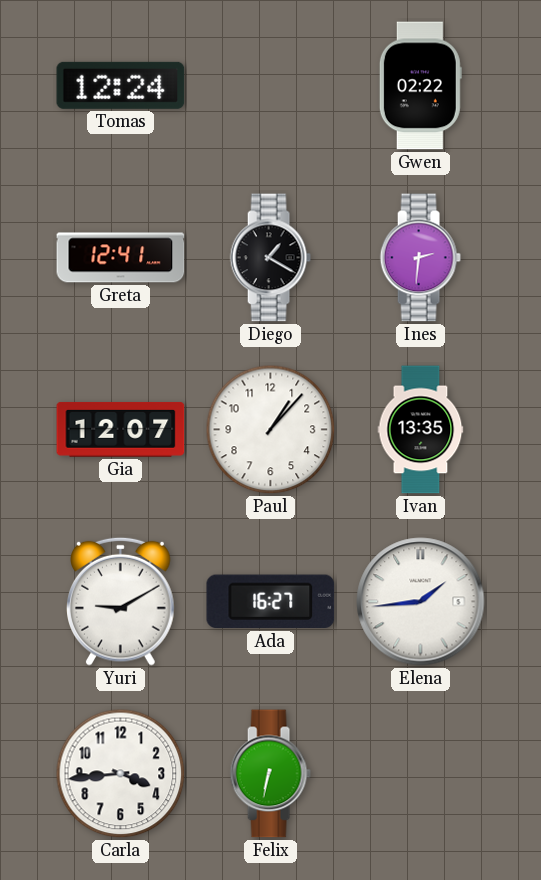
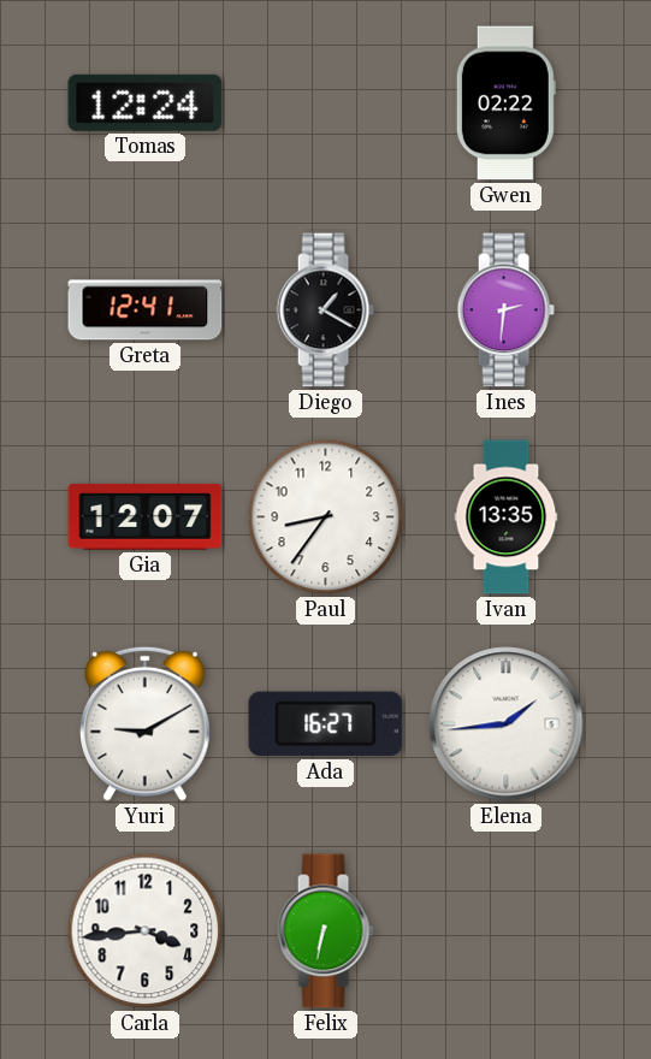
Paul: 1:07 -> 8:36 (326, 517)
